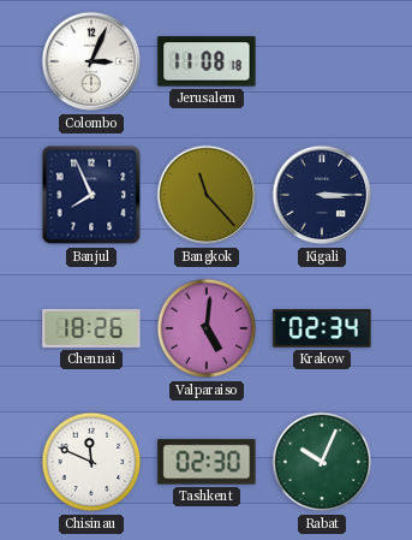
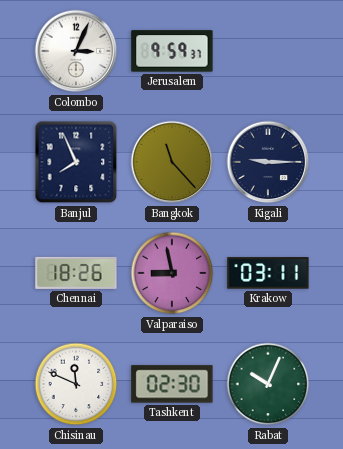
Jerusalem: 11:08 -> 9:59 (172, 51)
Kigali: 3:15 -> 9:15 (268, 162)
Valparaiso: 5:01 -> 8:58 (172, 273)
Krakow: 02:34 -> 03:11 (268, 273)
